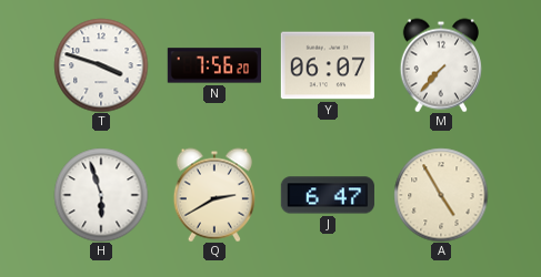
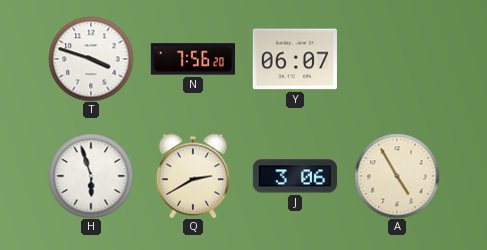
M: 7:37 -> none (441, 65)
J: 6:47 -> 3:06 (295, 176)
